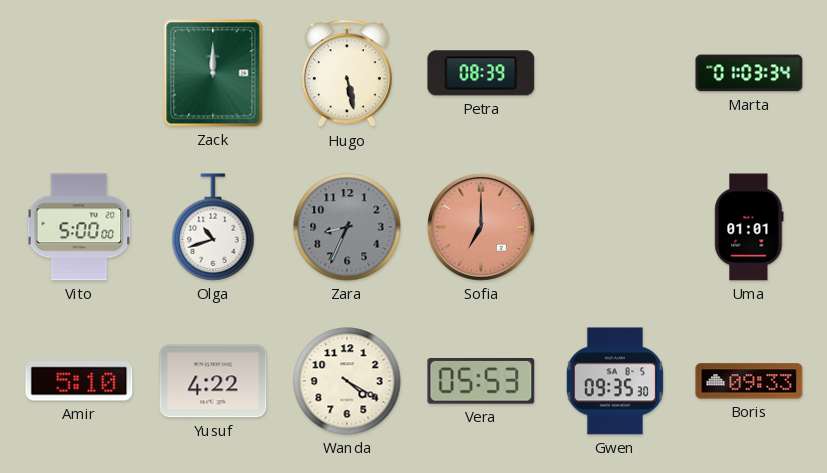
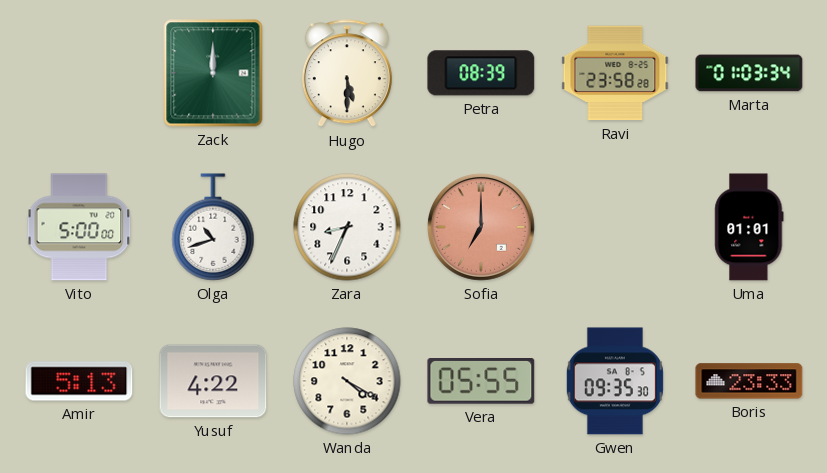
Hugo: 5:28 -> 5:30 (347, 74)
Ravi: none -> 23:58 (615, 73)
Zara dial: grey -> white (347, 227)
Amir: 5:10 -> 5:13 (79, 381)
Vera: 05:53 -> 05:55 (481, 382)
Boris: 09:33 -> 23:33 (749, 381)
